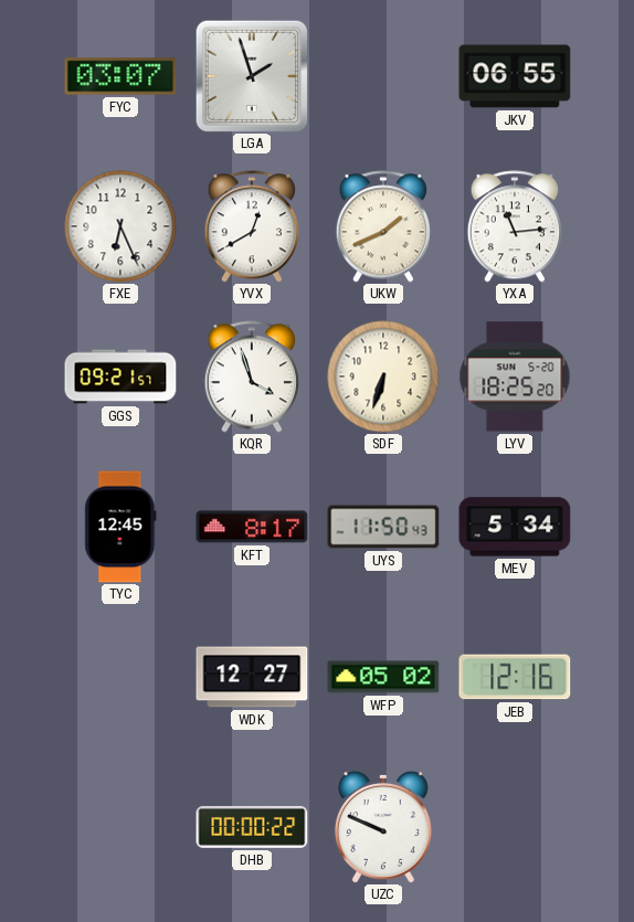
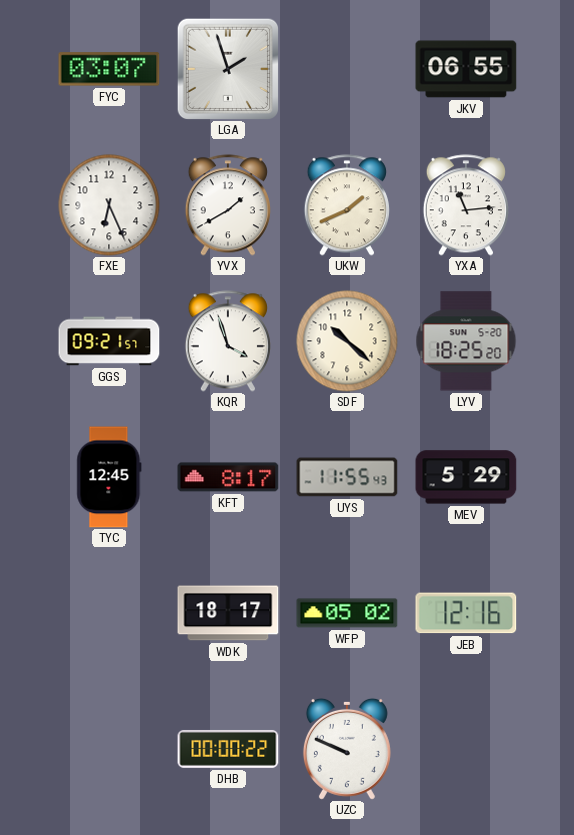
YVX: 12:40 -> 1:40 (228, 205)
SDF: 6:33 -> 10:22 (347, 341)
UYS: 11:50 -> 11:55 (347, 477)
MEV: 5:34 -> 5:29 (466, 477)
WDK: 12:27 -> 18:17 (228, 613)
